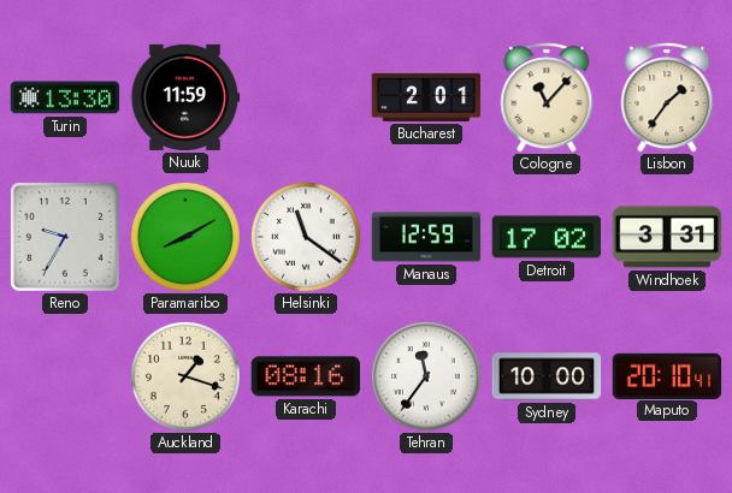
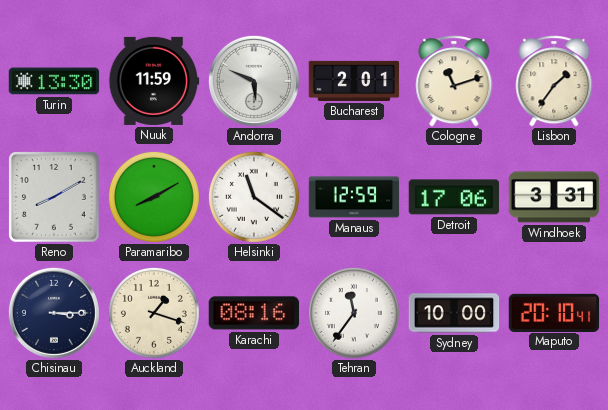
Andorra: none -> 5:49 (254, 81)
Cologne: 11:07 -> 11:12 (454, 81)
Reno: 9:35 -> 8:10 (55, 198)
Detroit: 17:02 -> 17:06 (454, 197)
Chisinau: none -> 3:15 (54, 313)
